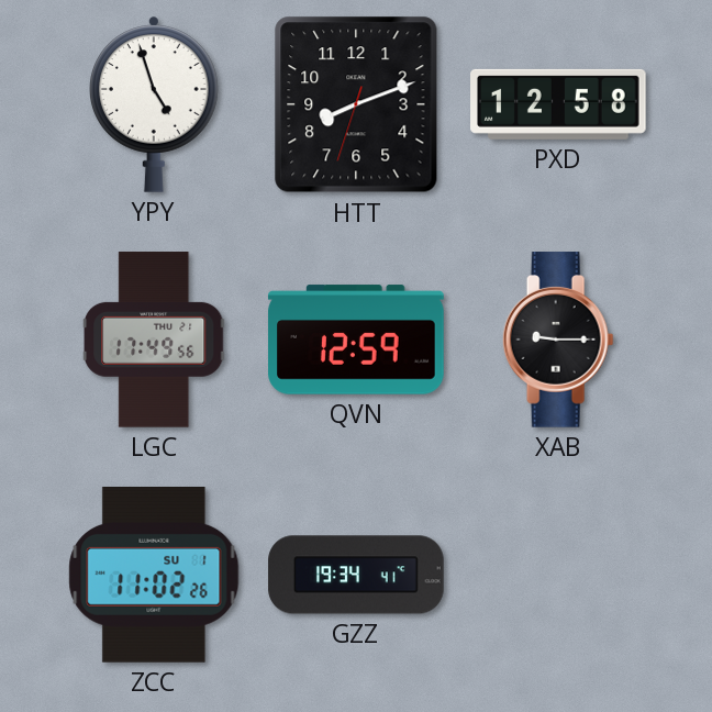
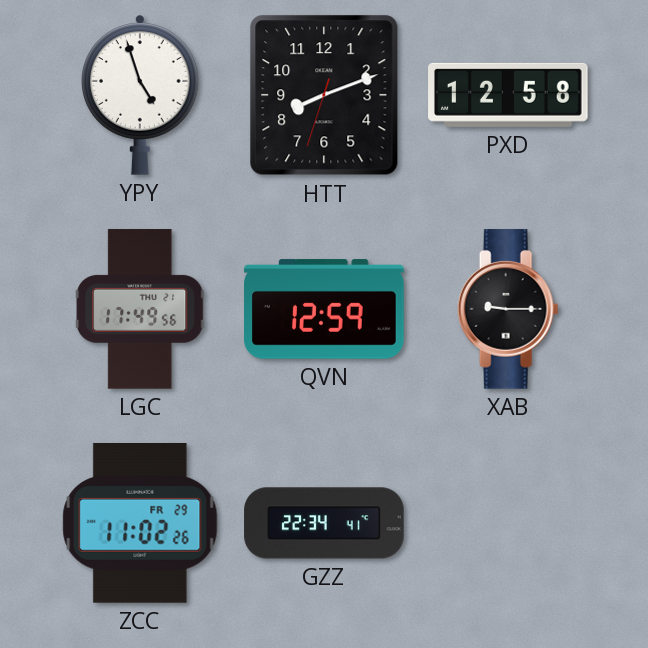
ZCC date: SU 1 -> FR 29 (140, 524)
GZZ: 19:34 -> 22:34 (324, 523)
